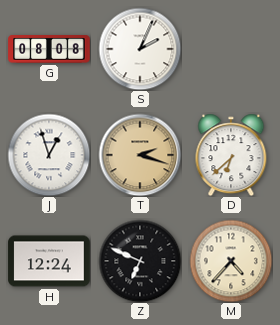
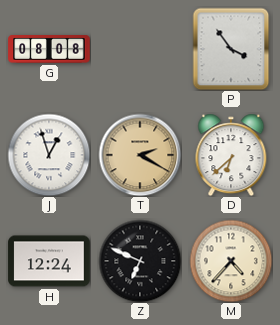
S: 2:04 -> none (140, 49)
P: none -> 3:54 (231, 49)
T: 2:18 -> 2:20 (140, 155)
